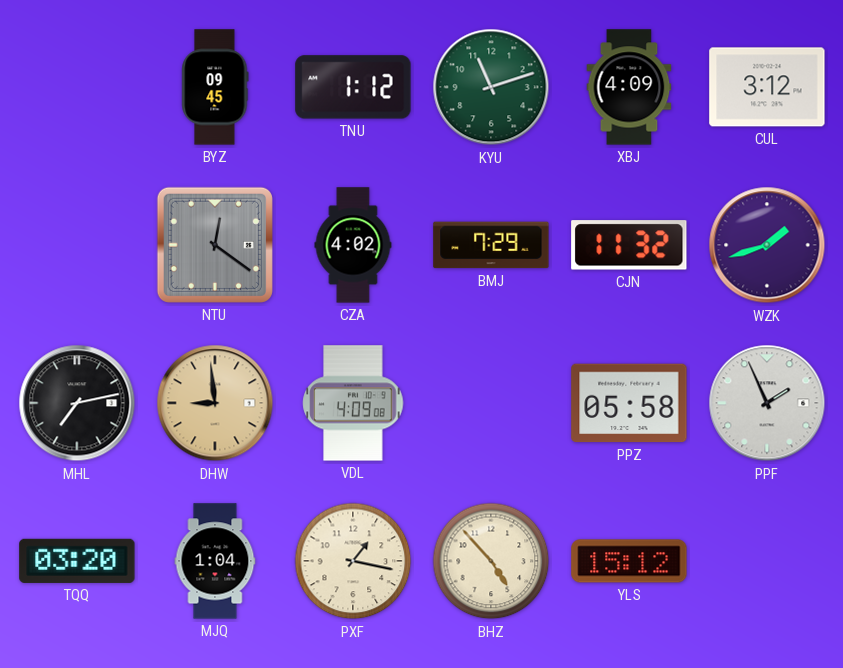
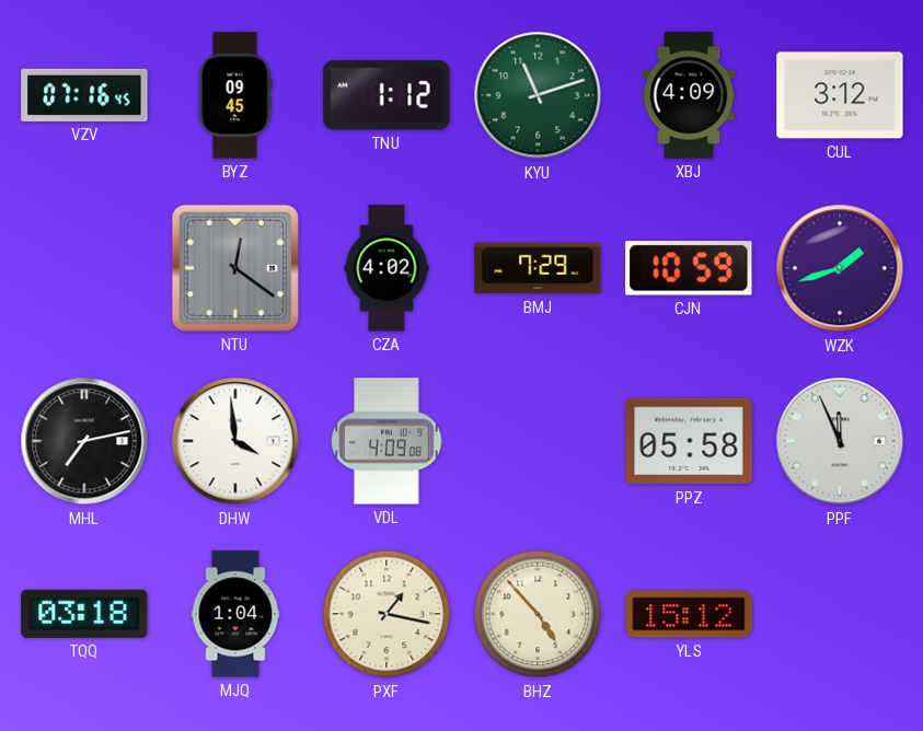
VZV: none -> 07:16 (84, 95)
CJN: 11:32 -> 10:59 (689, 268)
DHW: 8:59 -> 3:59 (235, 441)
DHW dial: champagne -> white (235, 441)
PPF: 1:56 -> 11:56 (840, 441)
TQQ: 03:20 -> 03:18 (84, 614)
